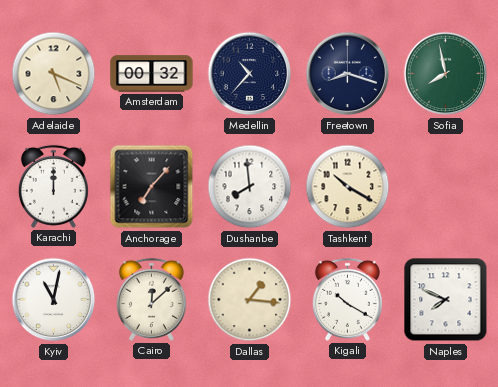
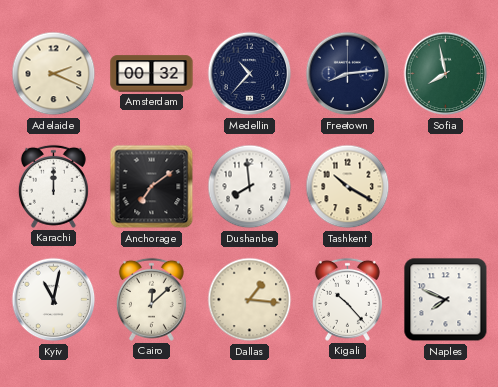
Adelaide: 5:19 -> 2:19 (54, 74)
Freetown: 8:18 -> 8:14 (348, 74)
Anchorage: 7:07 -> 7:09 (152, 187)
Kigali: 10:20 -> 10:23 (347, 299)
